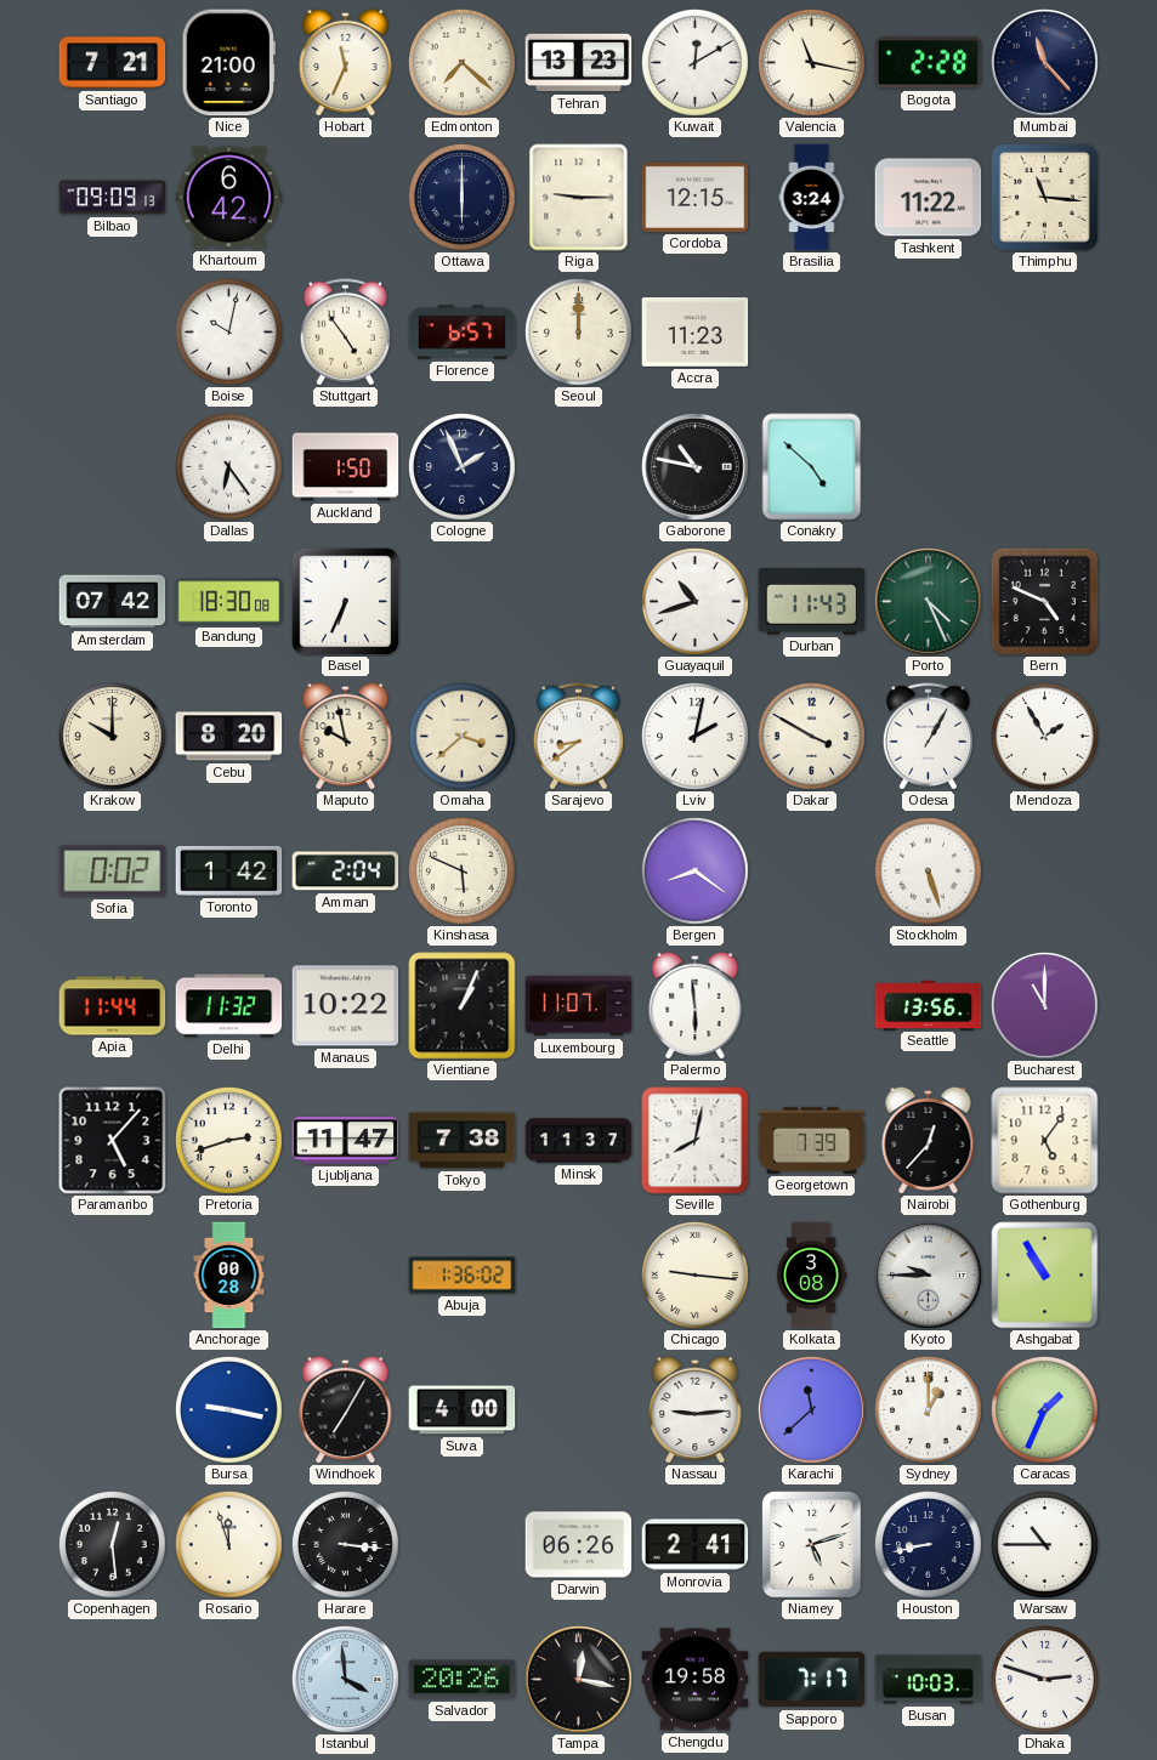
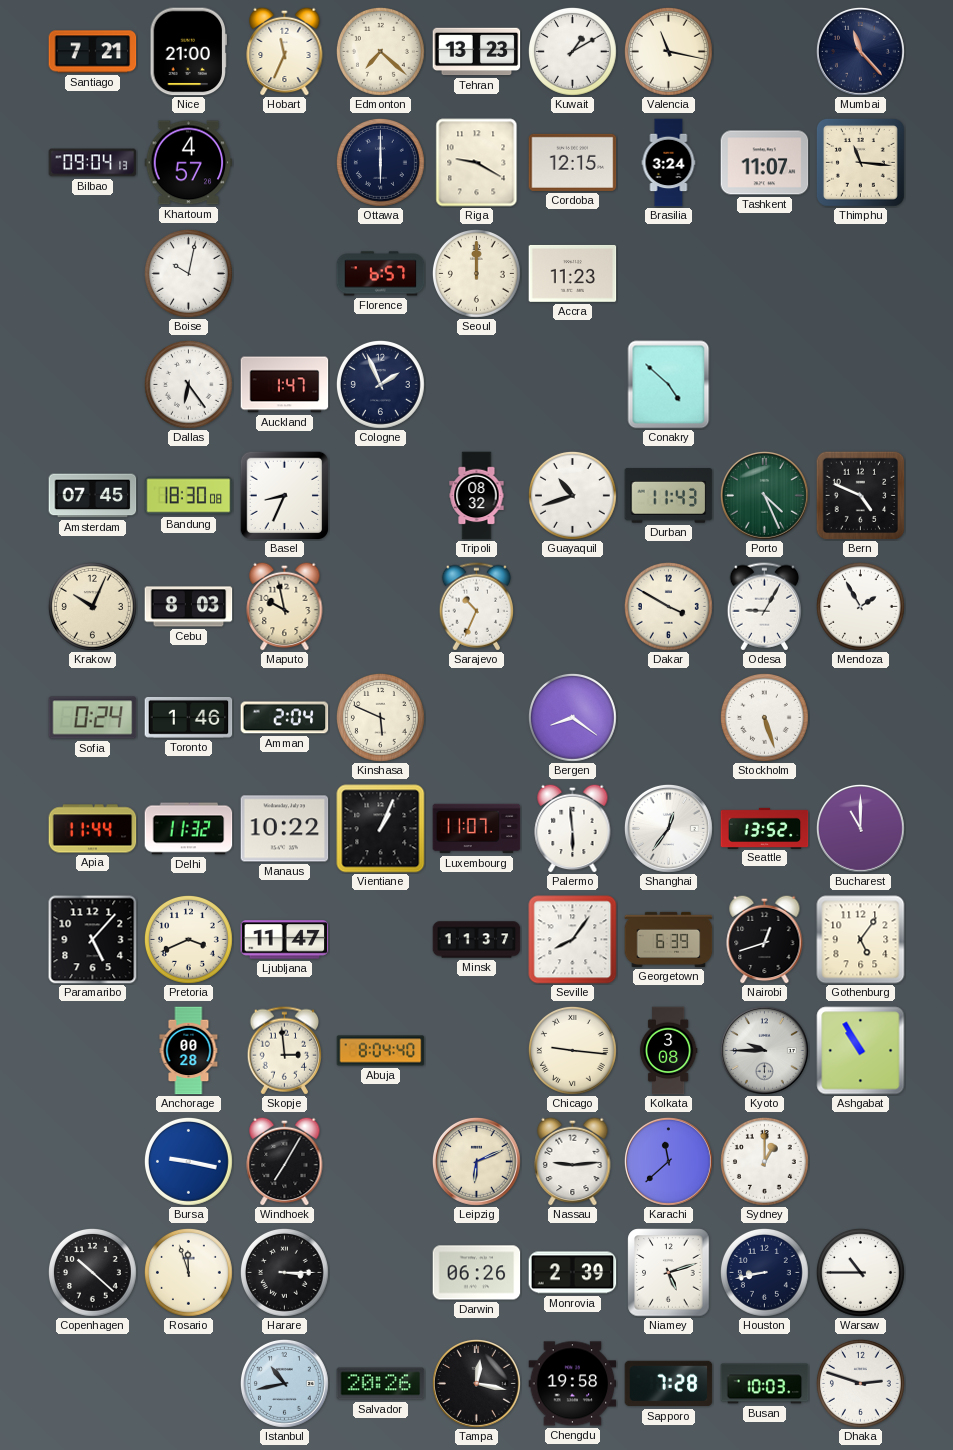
Kuwait: 12:10 -> 1:10 (572, 51)
Bogota: 2:28 -> none (929, 63)
Bilbao: 09:09 -> 09:04 (93, 163)
Khartoum: 6:42 -> 4:57 (189, 163)
Riga: 9:15 -> 9:20 (477, 163)
Tashkent: 11:22 -> 11:07 (765, 163)
Stuttgart: 4:54 -> none (345, 333)
Auckland: 1:50 -> 1:47 (285, 385)
Gaborone: 10:47 -> none (696, 467)
Amsterdam: 07:42 -> 07:45 (93, 496)
Basel: 6:34 -> 8:34 (284, 495)
Tripoli: none -> 08:32 (477, 496)
Krakow: 10:00 -> 10:04 (92, 606)
Cebu: 8:20 -> 8:03 (189, 607)
Omaha: 3:38 -> none (461, 736)
Sarajevo: 8:39 -> 10:34 (476, 607)
Lviv: 2:02 -> none (694, 736)
Odesa: 1:05 -> 9:05 (764, 607)
Sofia: 0:02 -> 0:24 (93, 718)
Toronto: 1:42 -> 1:46 (189, 717)
Shanghai: none -> 12:36 (669, 829)
Seattle: 13:56 -> 13:52 (765, 828)
Pretoria: 2:42 -> 3:41 (188, 939)
Tokyo: 7:38 -> none (463, 1141)
Seville: 8:02 -> 8:06 (573, 940)
Georgetown: 7:39 -> 6:39 (669, 939)
Nairobi: 12:37 -> 12:42 (765, 939)
Skopje: none -> 2:59 (284, 1051)
Abuja: 1:36 -> 8:04 (381, 1051)
Suva: 4:00 -> none (463, 1410)
Leipzig: none -> 6:11 (477, 1162)
Caracas: 1:34 -> none (1044, 1409)
Copenhagen: 12:29 -> 10:22 (92, 1272)
Harare: 3:16 -> 3:15 (284, 1272)
Monrovia: 2:41 -> 2:39 (573, 1273)
Istanbul: 3:59 -> 10:43 (285, 1384)
Sapporo: 7:17 -> 7:28 (669, 1384)
